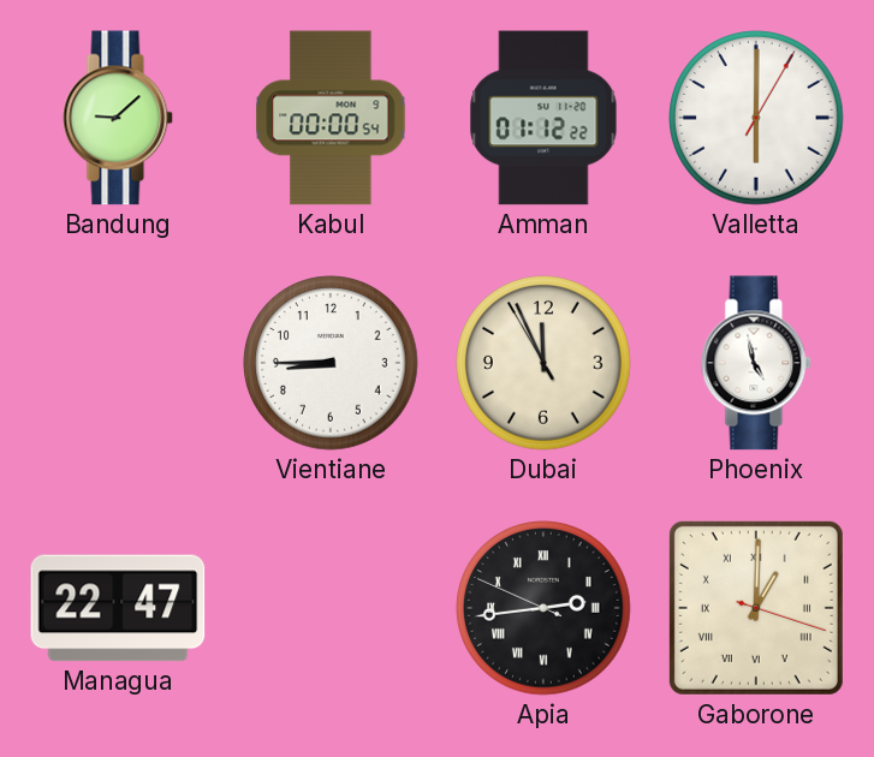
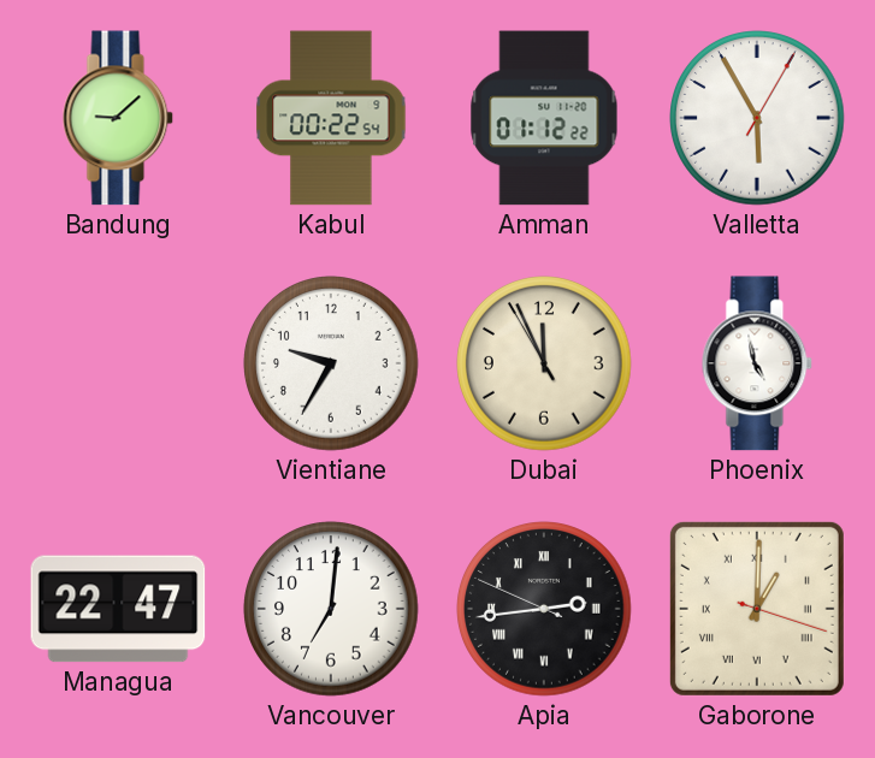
Kabul: 00:00 -> 00:22 (331, 118)
Valletta: 6:00 -> 5:55 (757, 118)
Vientiane: 8:45 -> 9:35 (331, 363)
Vancouver: none -> 7:01 (331, 609)
